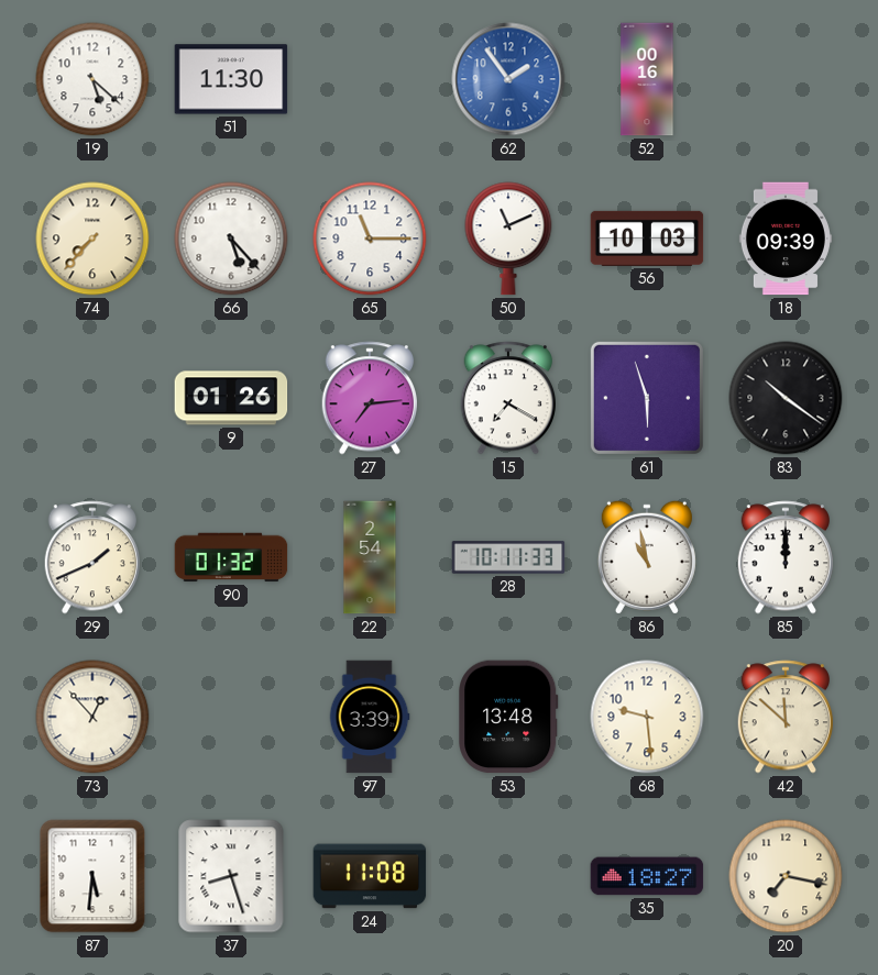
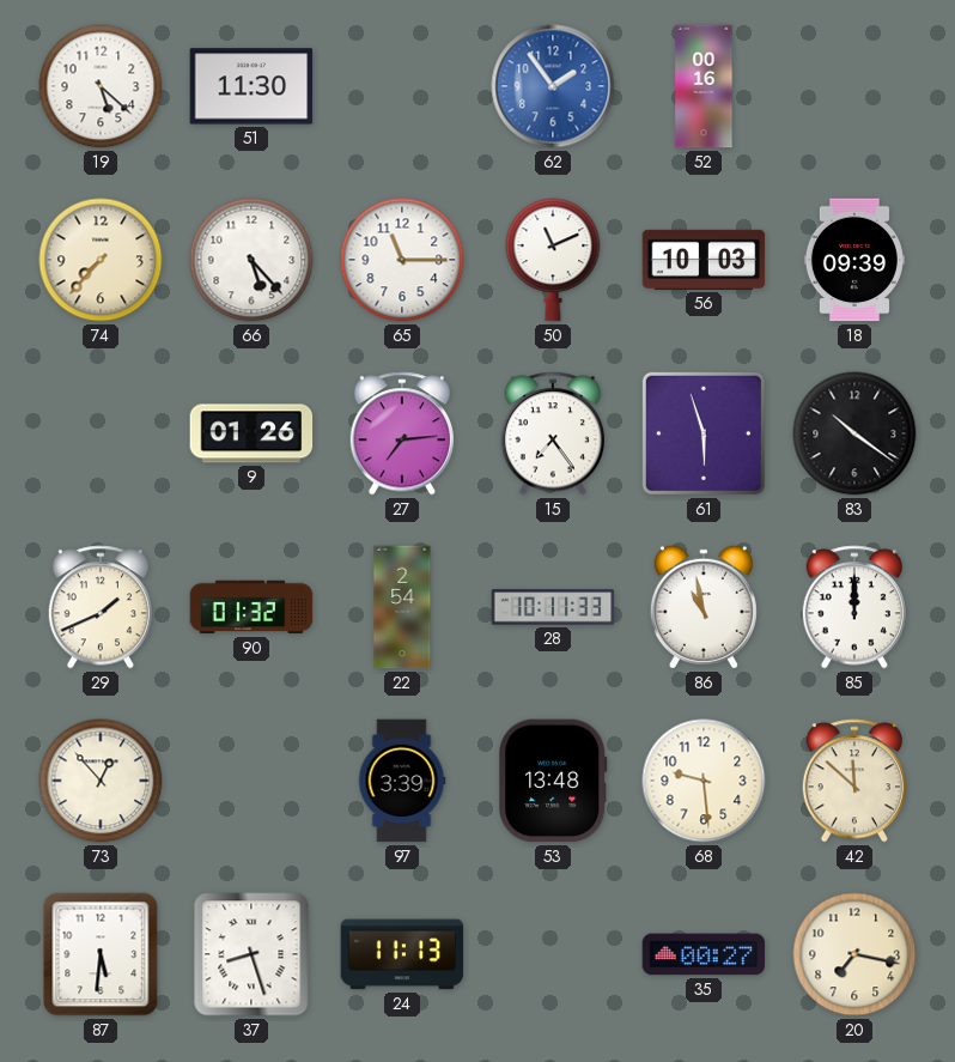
15: 7:20 -> 7:24 (552, 433)
24: 11:08 -> 11:13 (402, 954)
35: 18:27 -> 00:27 (704, 954)
